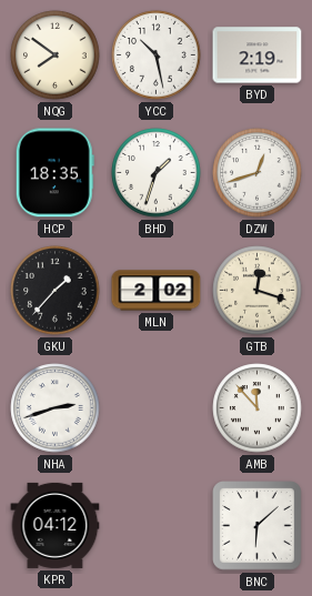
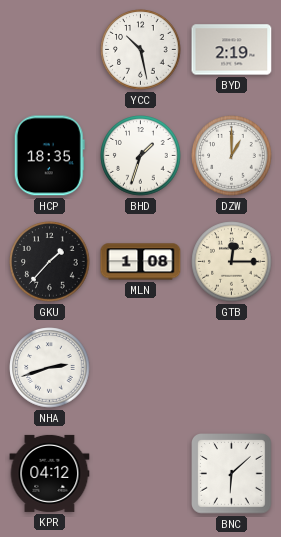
NQG: 7:51 -> none (56, 55)
DZW: 12:42 -> 1:00 (232, 156)
MLN: 2:02 -> 1:08 (141, 262)
GTB: 12:18 -> 12:15 (232, 262)
AMB: 11:53 -> none (258, 408)
